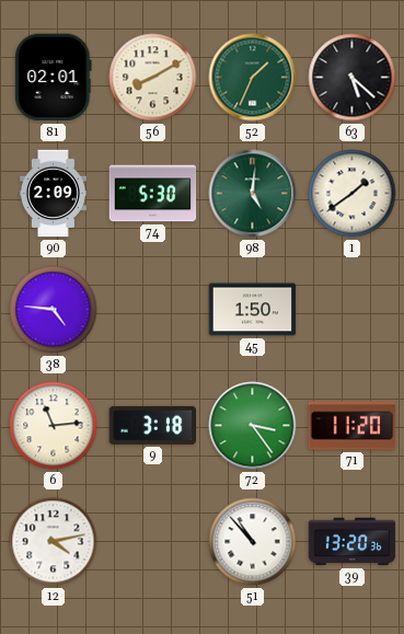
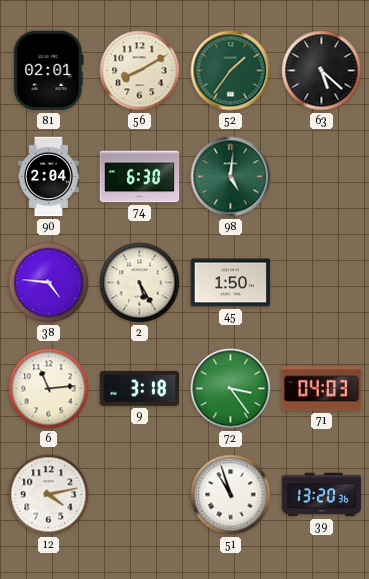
52: 1:34 -> 1:36 (231, 71)
90: 2:09 -> 2:04 (48, 177)
74: 5:30 -> 6:30 (140, 177)
1: 1:39 -> none (353, 194)
2: none -> 5:25 (140, 283)
71: 11:20 -> 04:03 (322, 389)
51: 10:53 -> 10:57 (231, 495)
